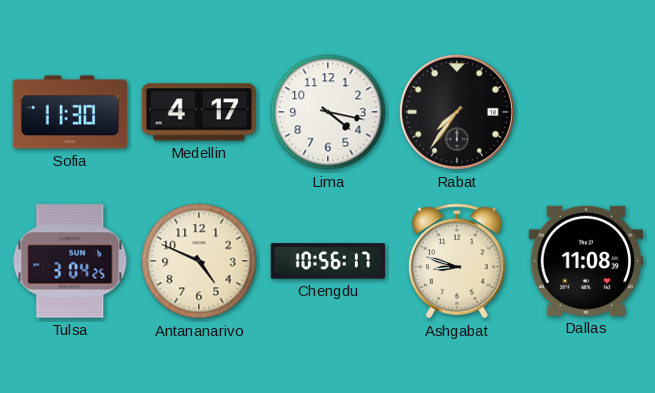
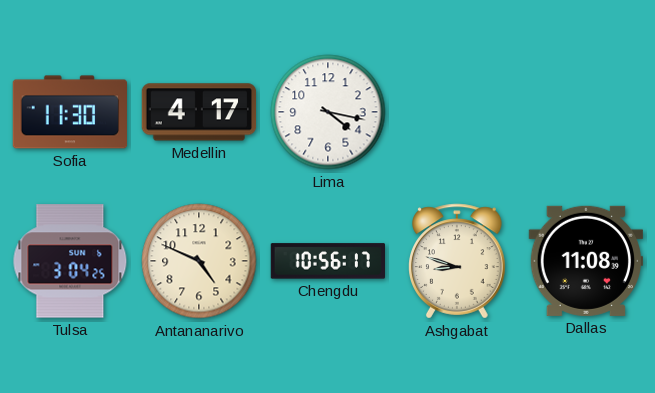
Rabat: 7:36 -> none (457, 112)
